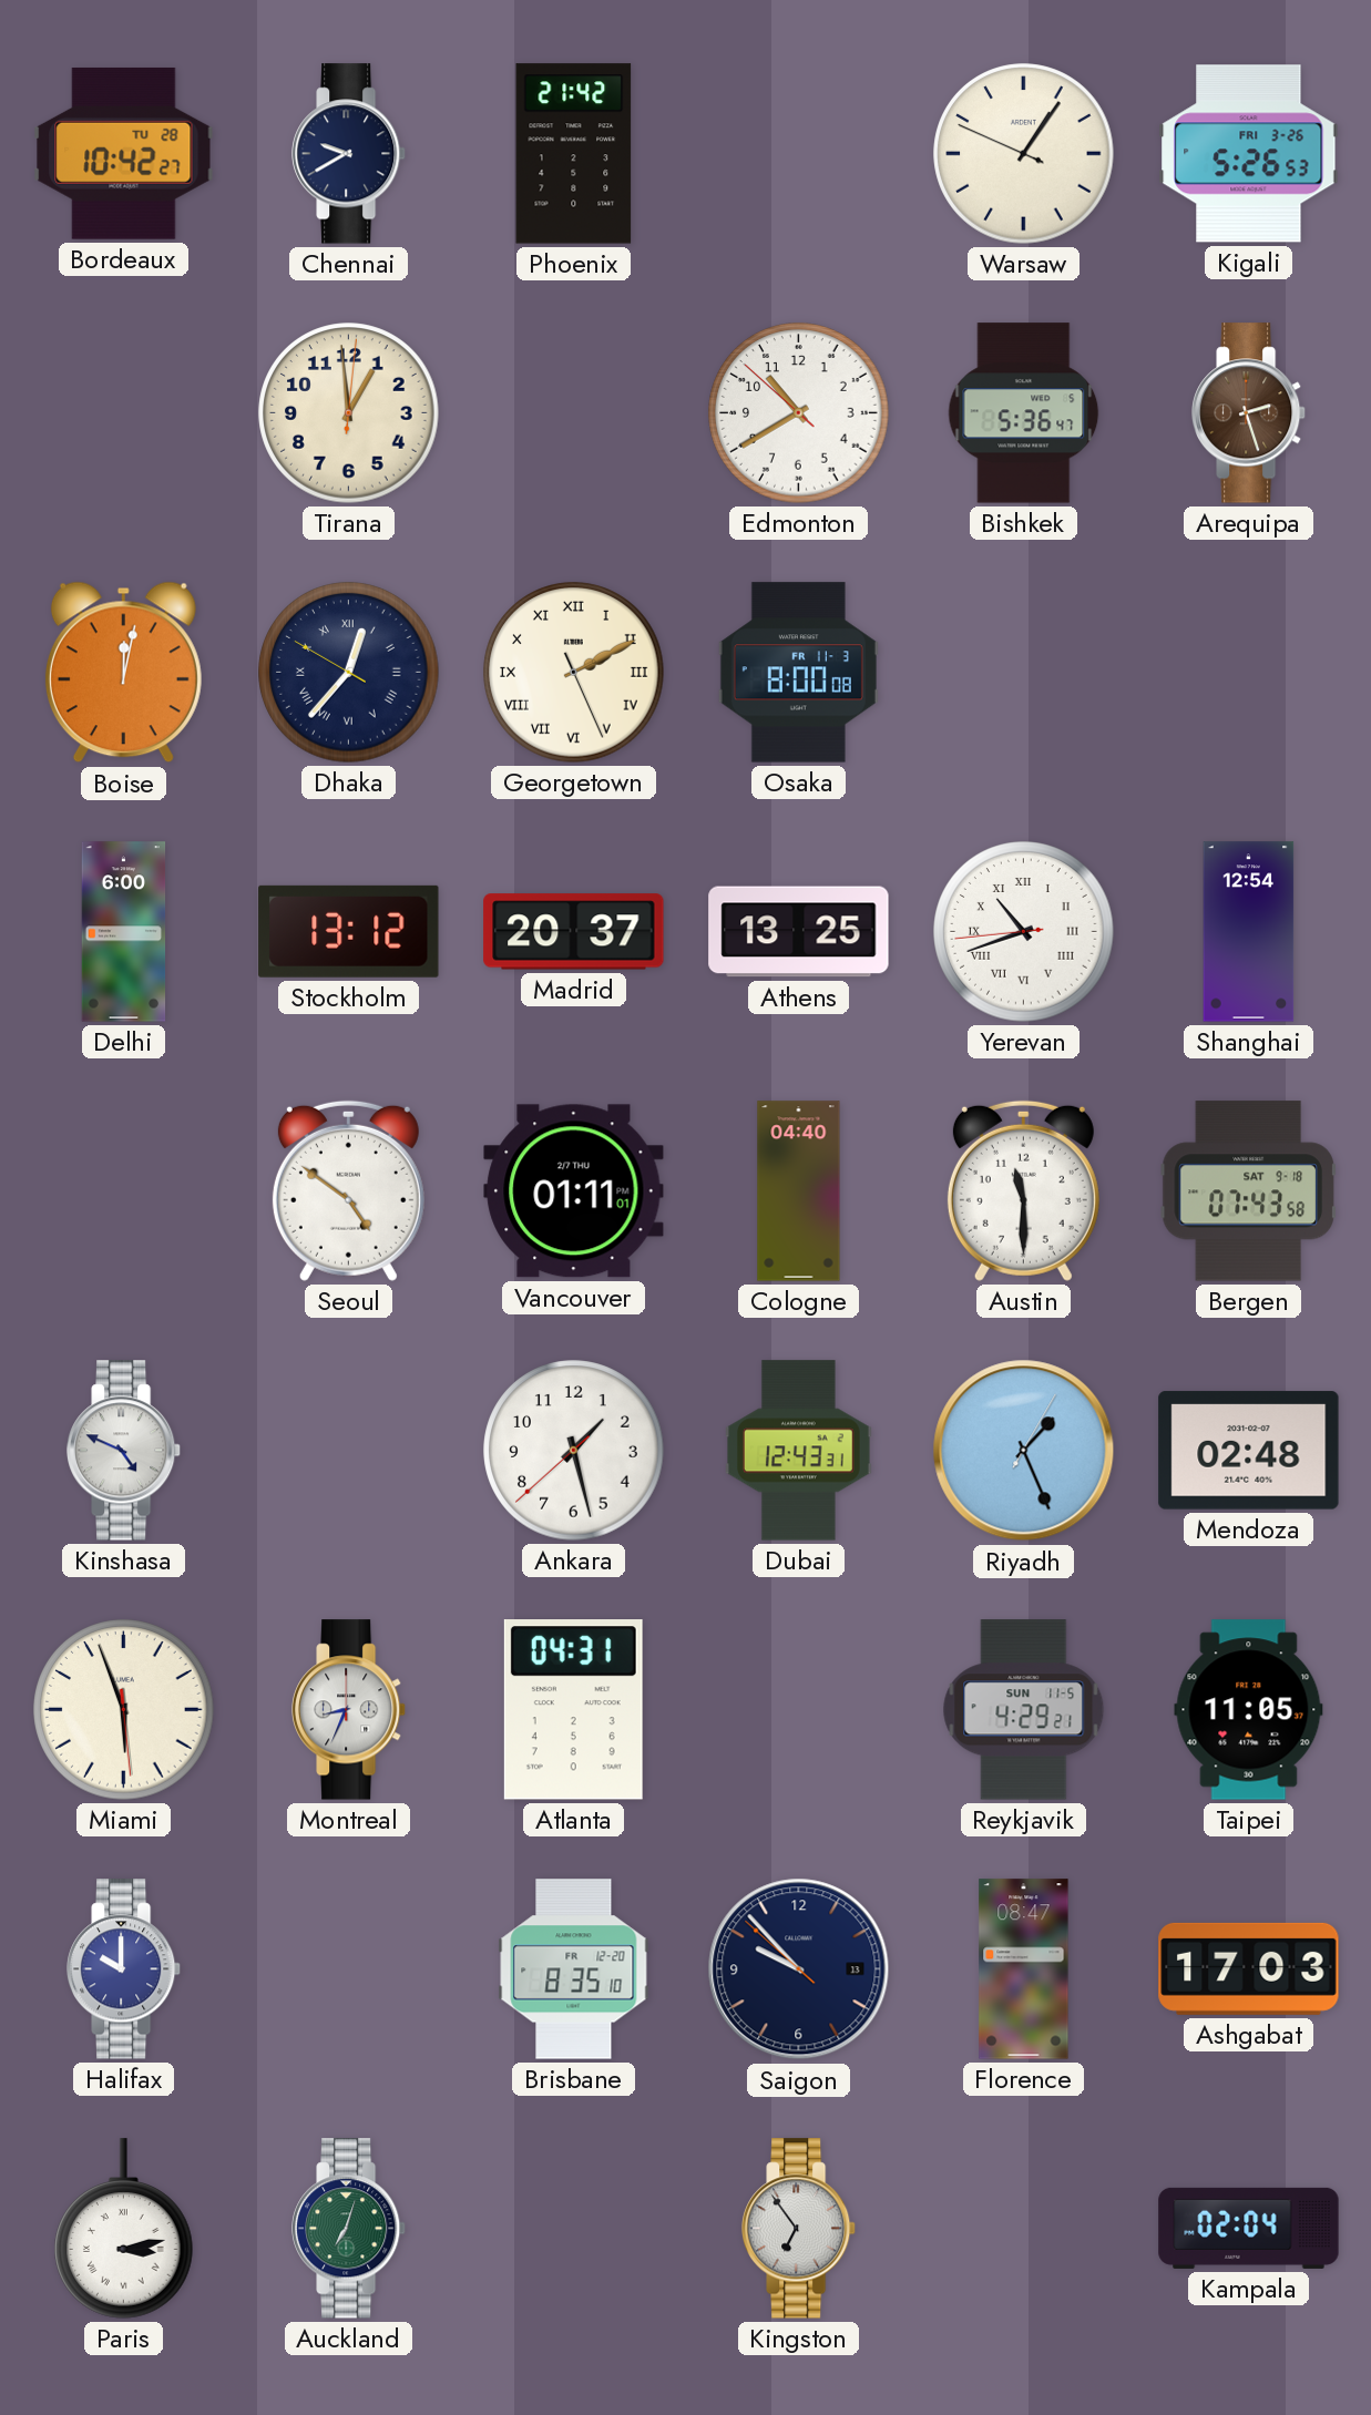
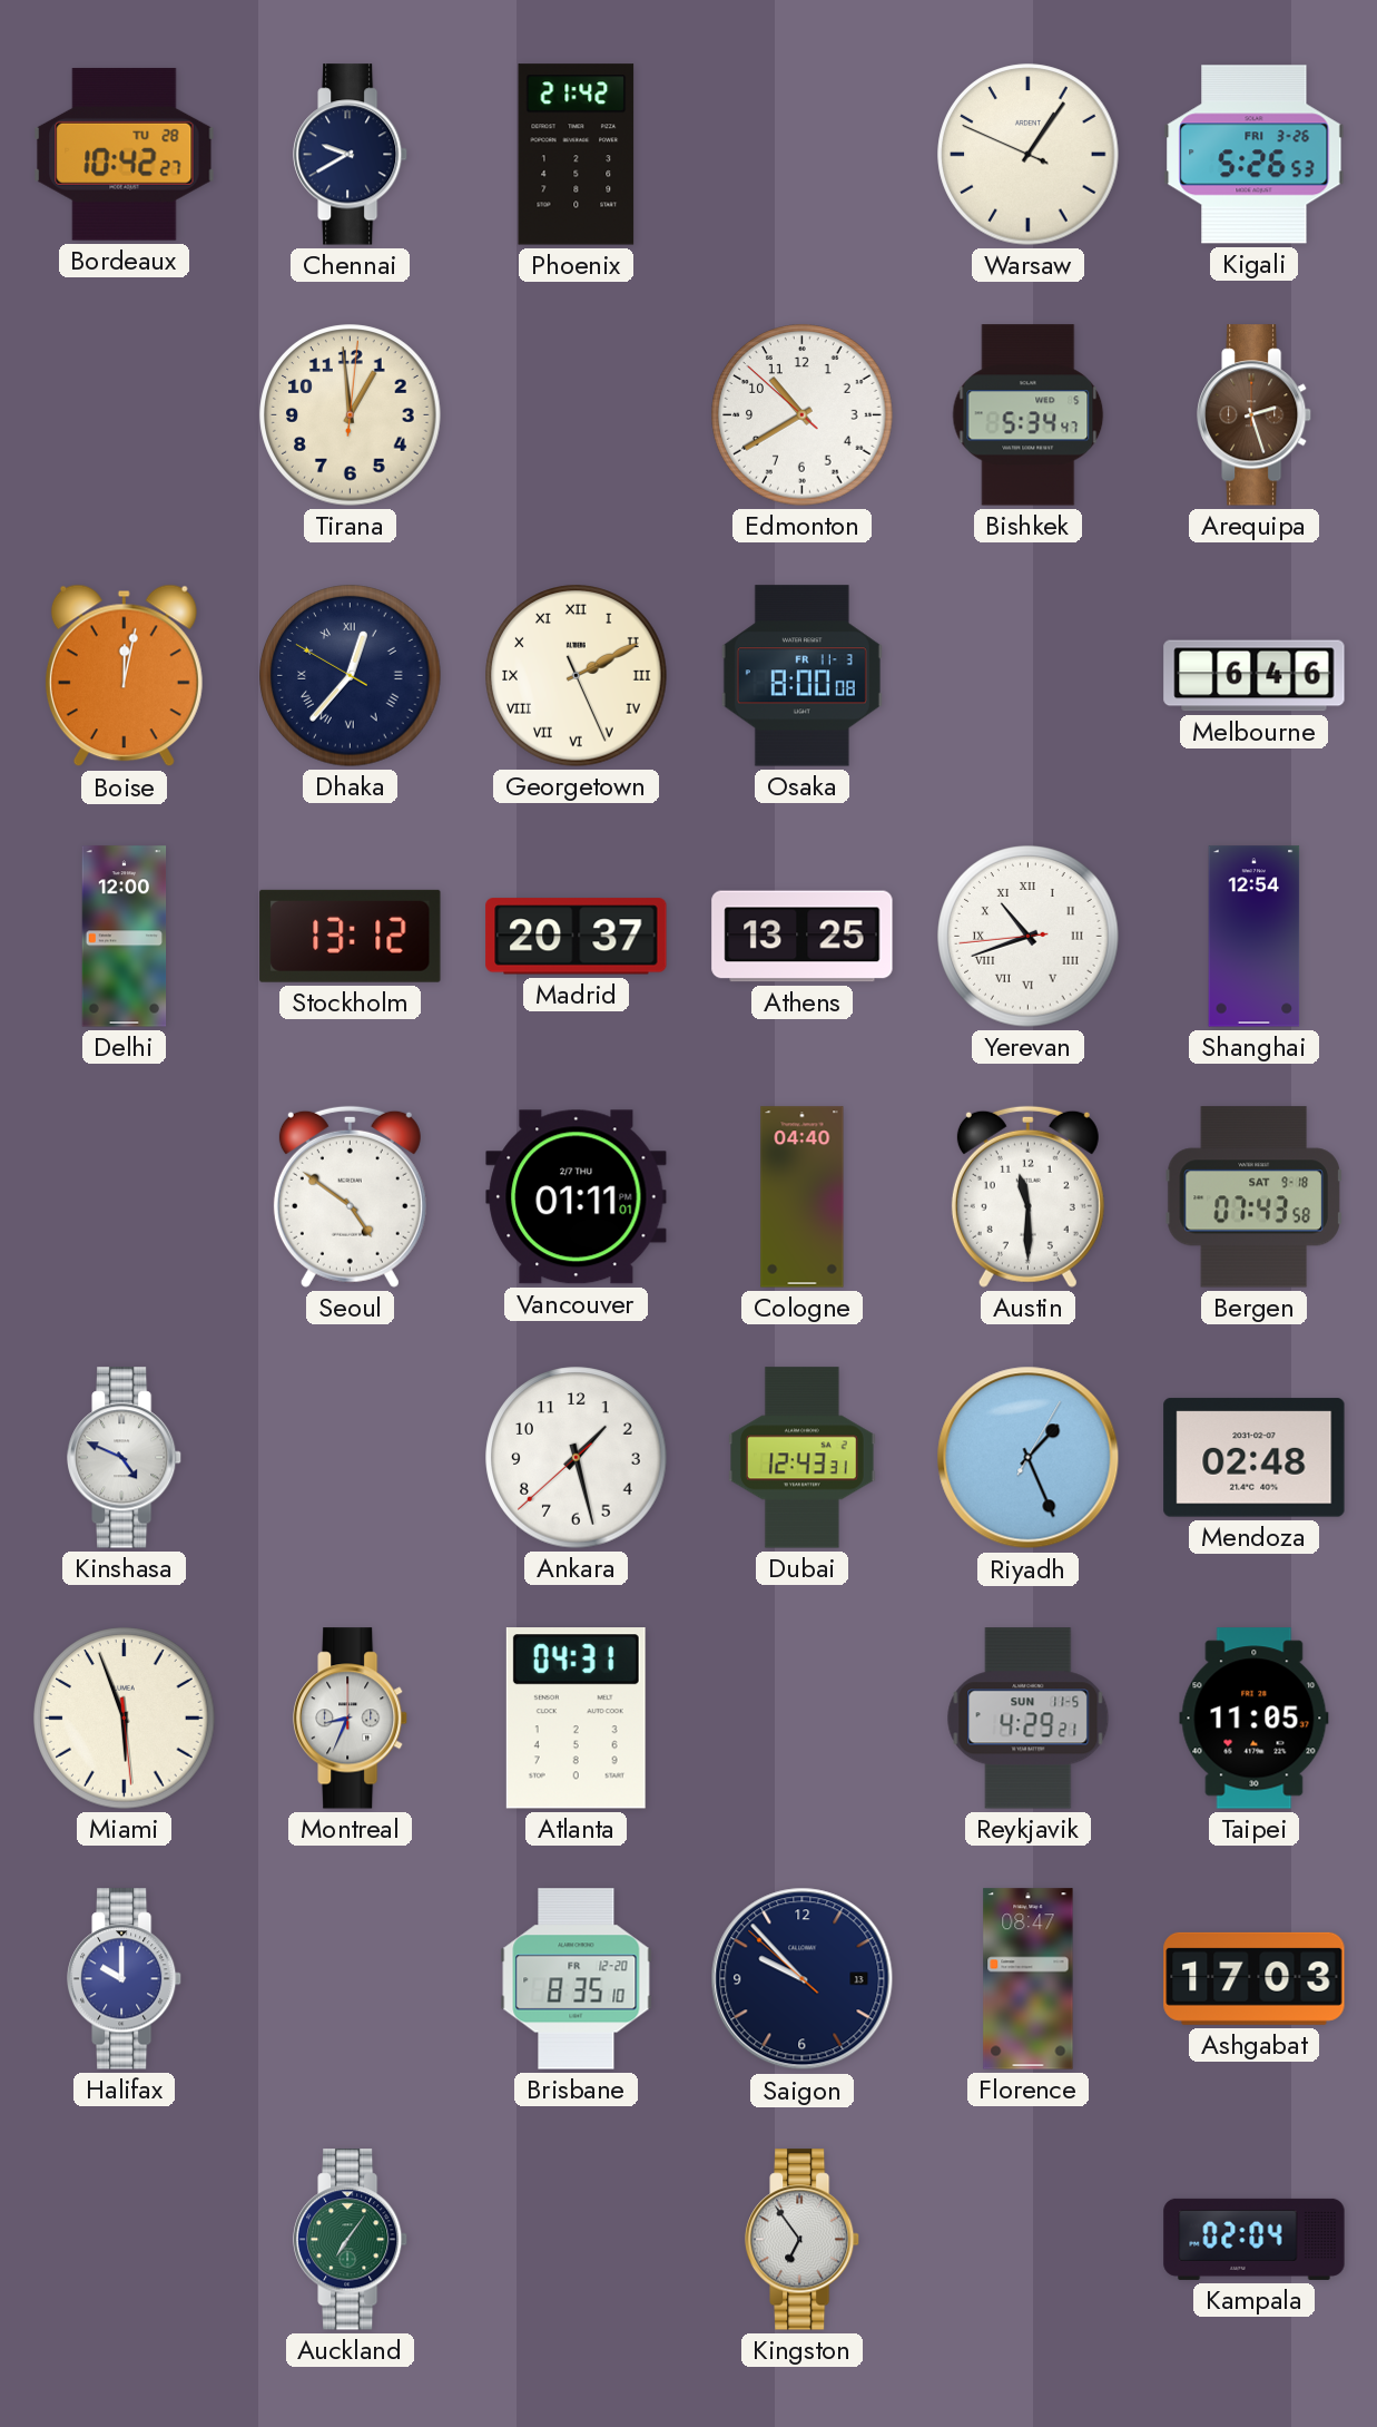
Bishkek: 5:36 -> 5:34 (1029, 415)
Melbourne: none -> 6:46 (1255, 676)
Delhi: 6:00 -> 12:00 (125, 937)
Paris: 3:13 -> none (124, 2229)
Auckland: 7:03 -> 7:06 (352, 2240)
